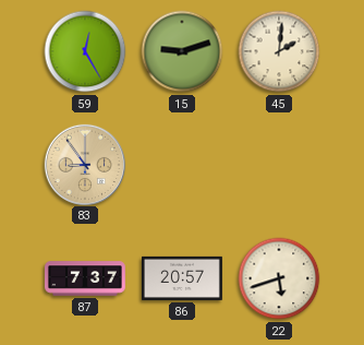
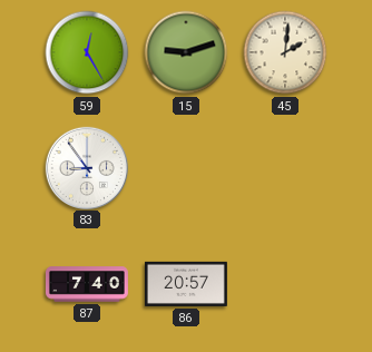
83 dial: champagne -> white (86, 167)
87: 7:37 -> 7:40 (87, 284)
22: 5:42 -> none (279, 278)
